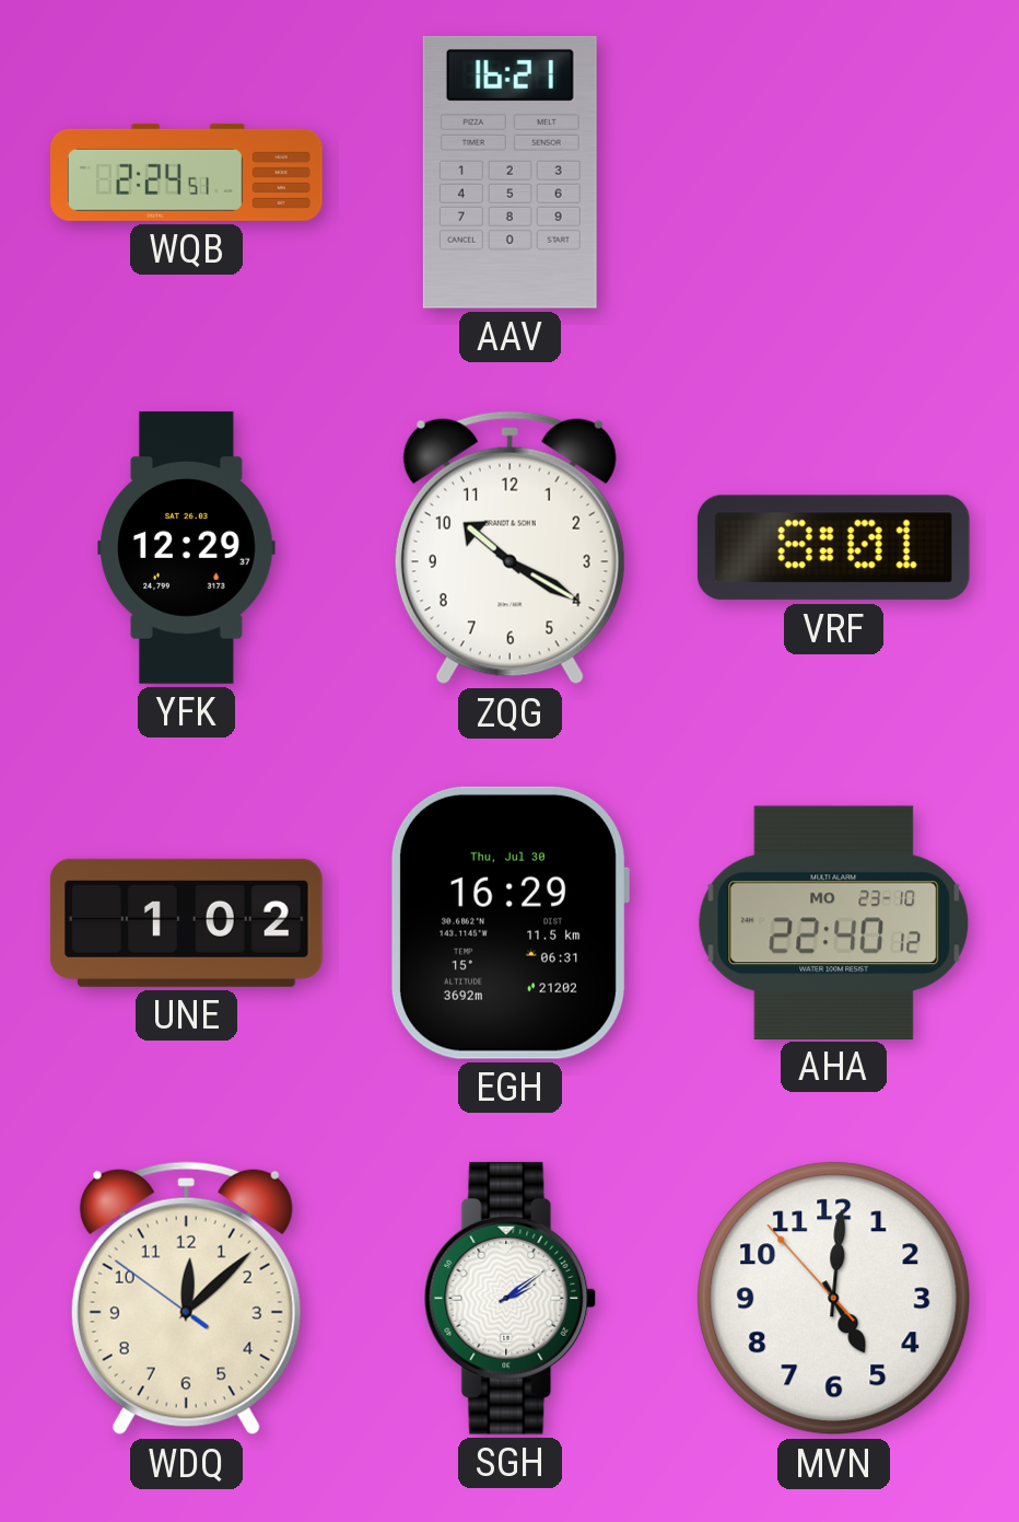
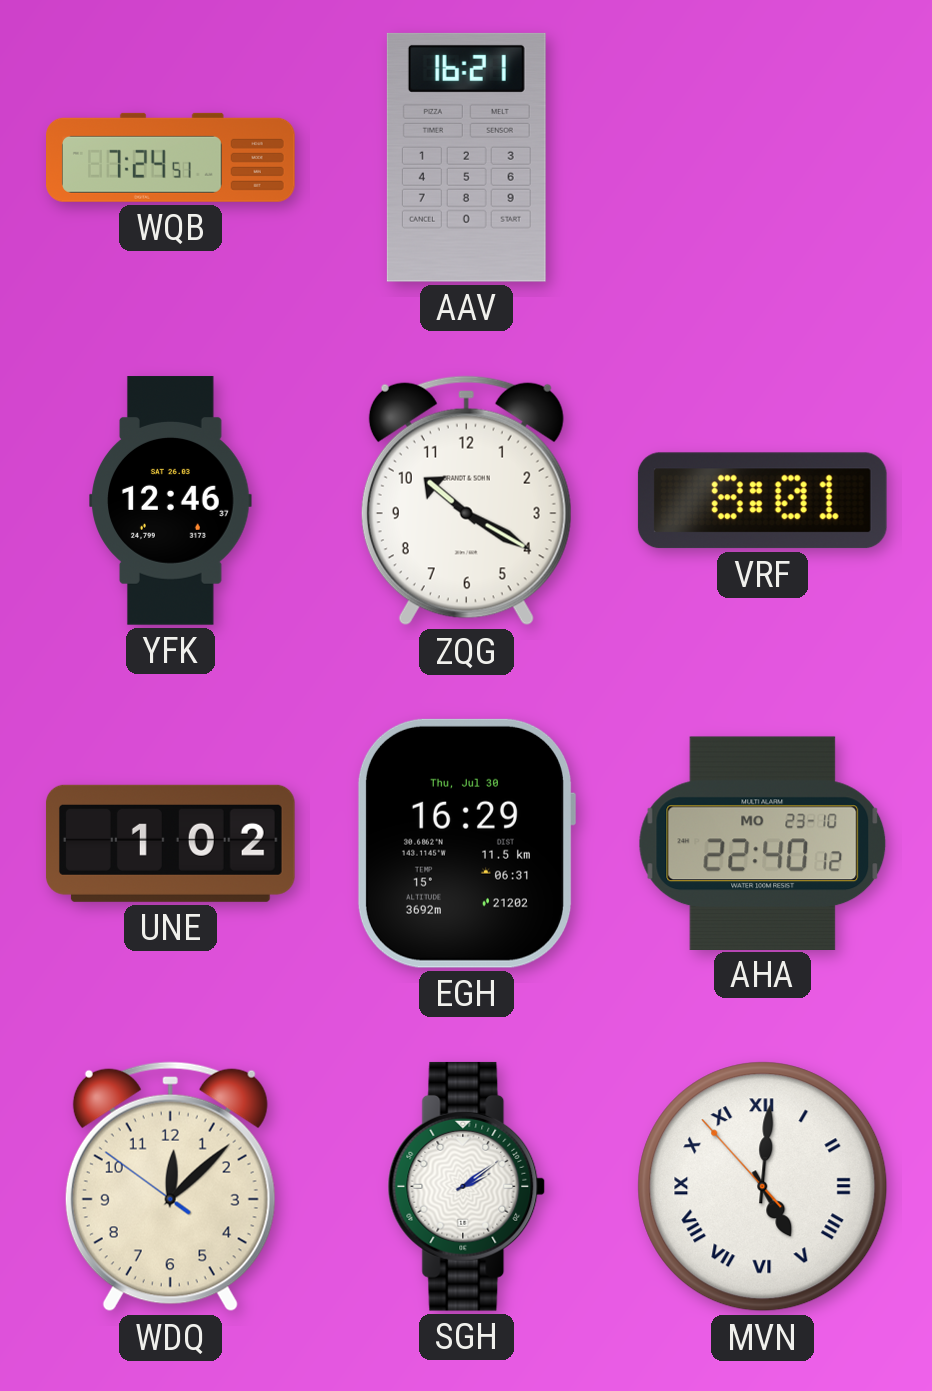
WQB: 2:24 -> 7:24 (171, 157)
YFK: 12:29 -> 12:46 (171, 501)
MVN numerals: Arabic -> Roman (763, 1187)
